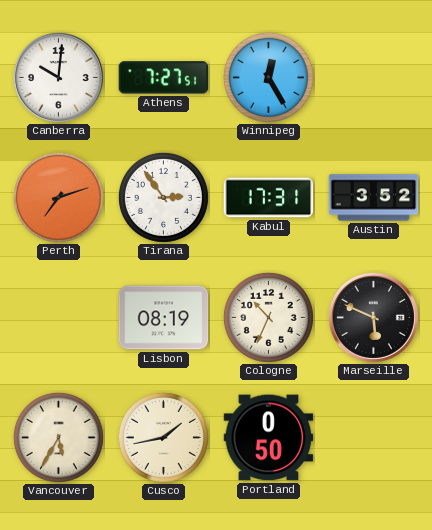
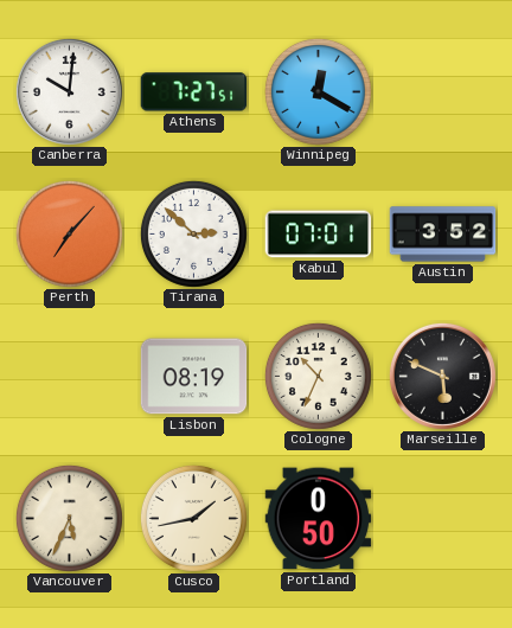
Winnipeg: 12:25 -> 12:20 (318, 91)
Perth: 7:12 -> 7:07 (69, 233)
Tirana: 2:54 -> 2:52 (193, 233)
Kabul: 17:31 -> 07:01 (319, 235)
Vancouver: 5:35 -> 5:34 (69, 518)
